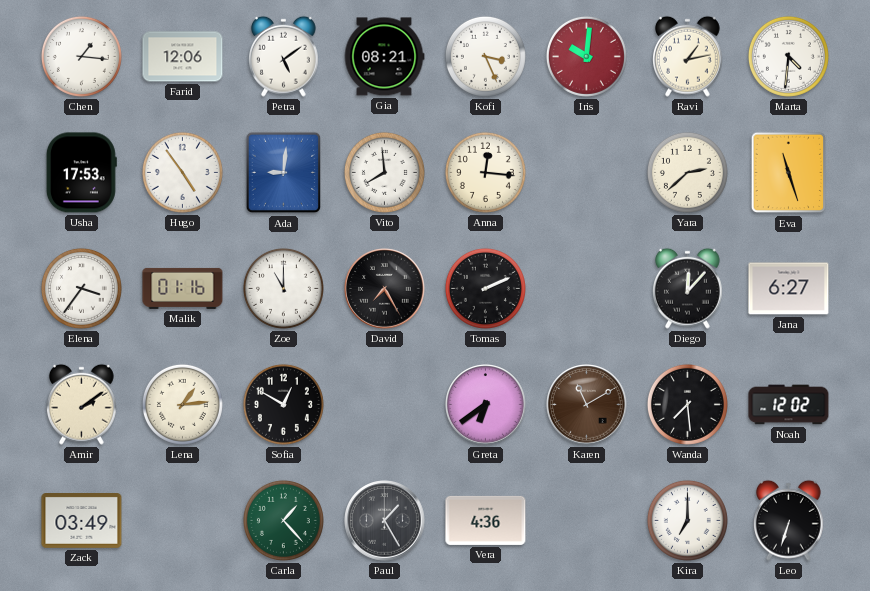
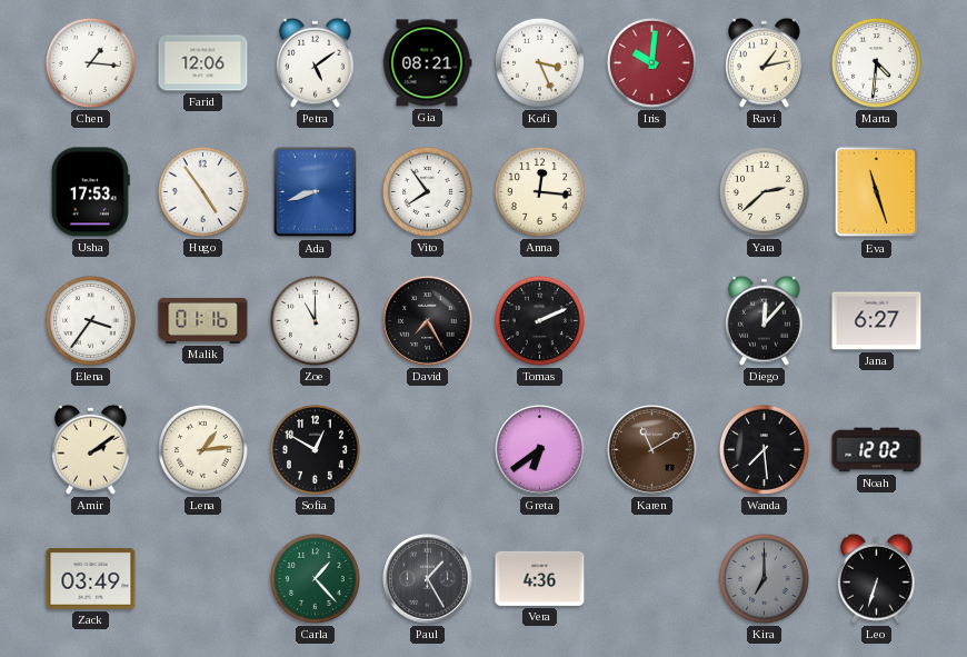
Ada: 9:01 -> 8:42 (316, 192)
Vito: 7:59 -> 7:54 (427, 191)
Kira dial: white -> grey (764, 578)
